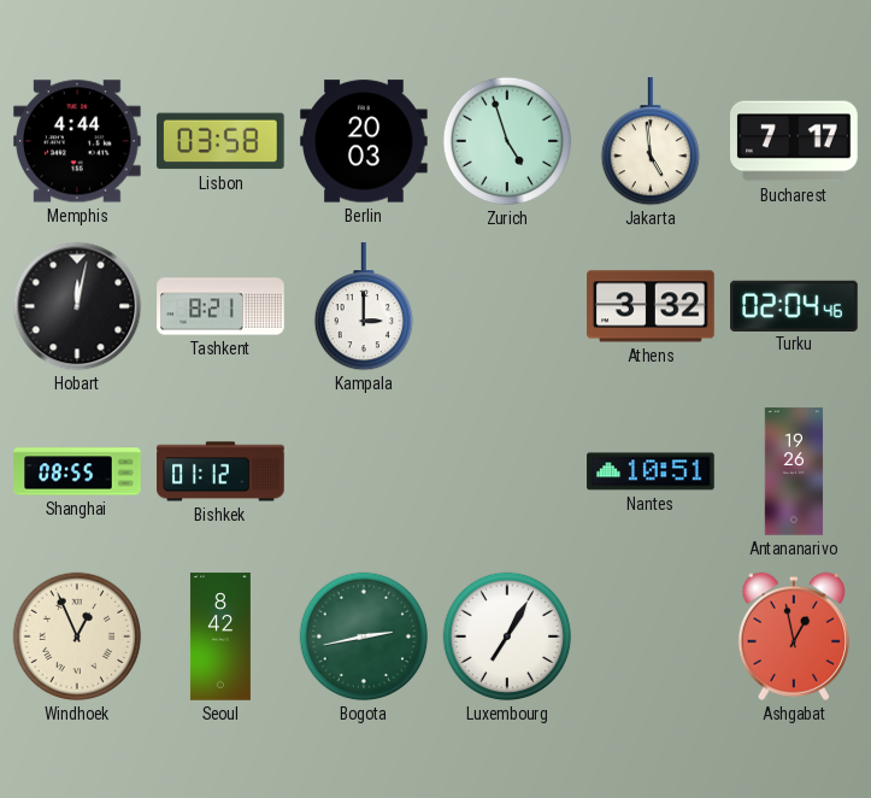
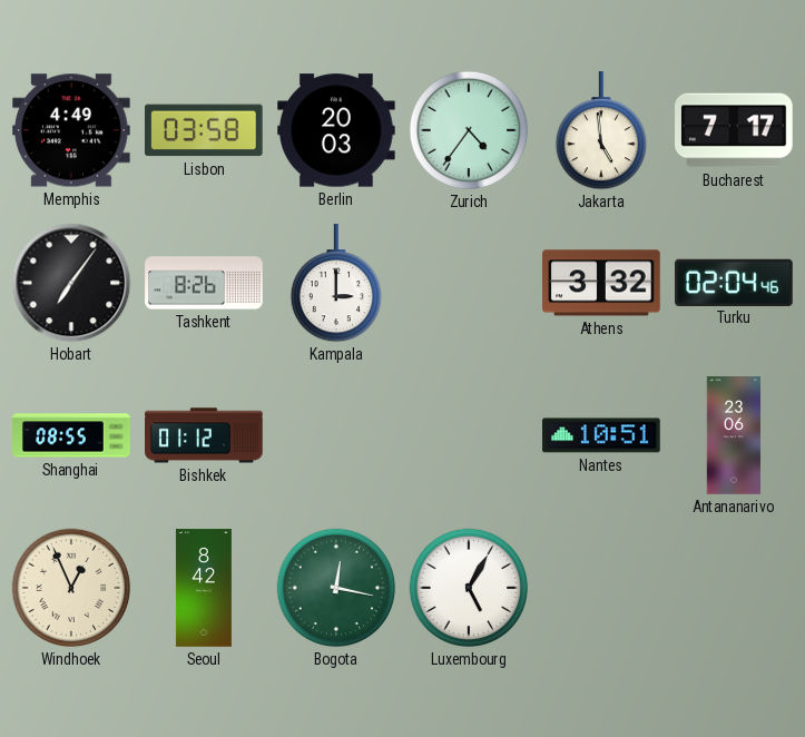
Memphis: 4:44 -> 4:49 (72, 130)
Zurich: 4:57 -> 4:36 (469, 130)
Hobart: 12:02 -> 7:06 (71, 283)
Tashkent: 8:21 -> 8:26 (204, 283)
Antananarivo: 19:26 -> 23:06 (734, 435)
Bogota: 2:43 -> 12:17 (336, 588)
Luxembourg: 7:05 -> 5:05 (469, 588)
Ashgabat: 12:58 -> none (793, 636)
